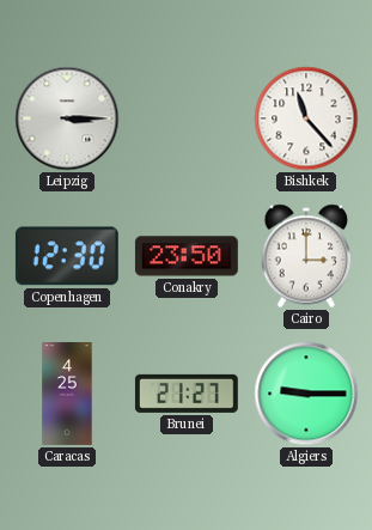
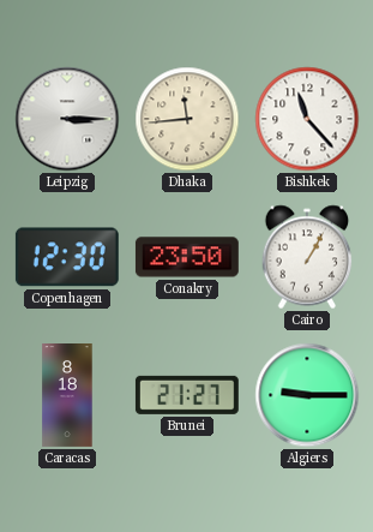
Dhaka: none -> 11:44 (187, 119)
Cairo: 3:00 -> 1:05 (307, 257)
Caracas: 4:25 -> 8:18 (67, 396)
